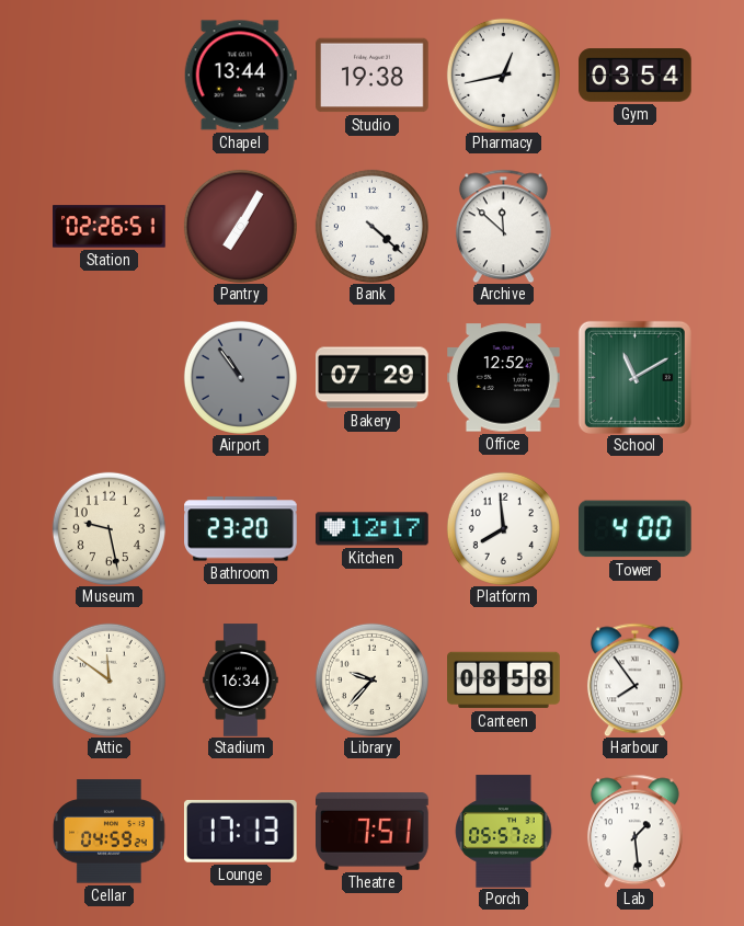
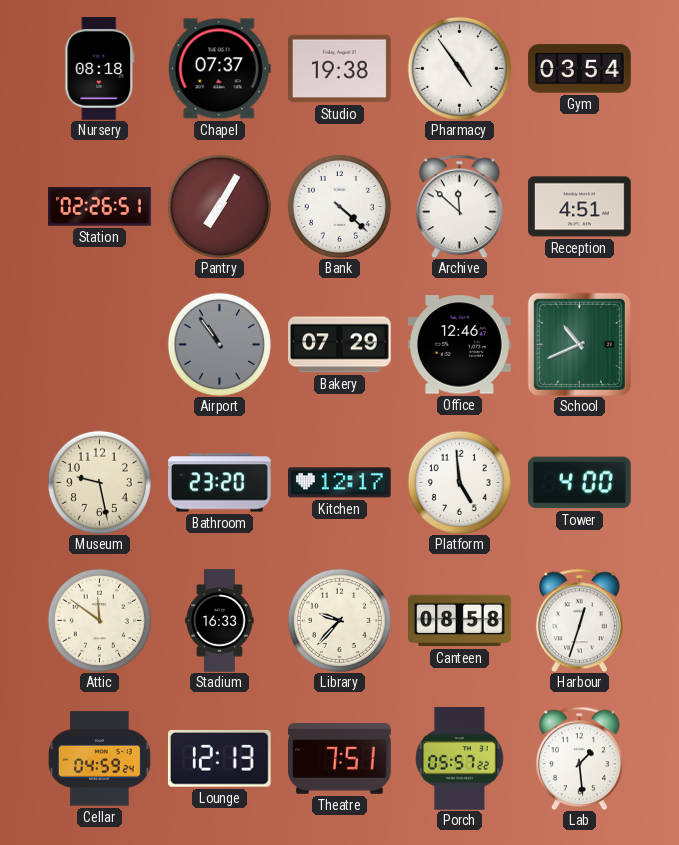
Nursery: none -> 08:18 (100, 69)
Chapel: 13:44 -> 07:37 (219, 69)
Pharmacy: 12:43 -> 4:54 (459, 68)
Reception: none -> 4:51 (580, 207)
Office: 12:52 -> 12:46 (460, 345)
School: 11:10 -> 10:41 (579, 344)
Platform: 7:59 -> 4:59 (459, 482)
Stadium: 16:34 -> 16:33 (220, 621)
Harbour: 7:54 -> 12:33 (579, 620)
Lounge: 17:13 -> 12:13 (219, 758)
